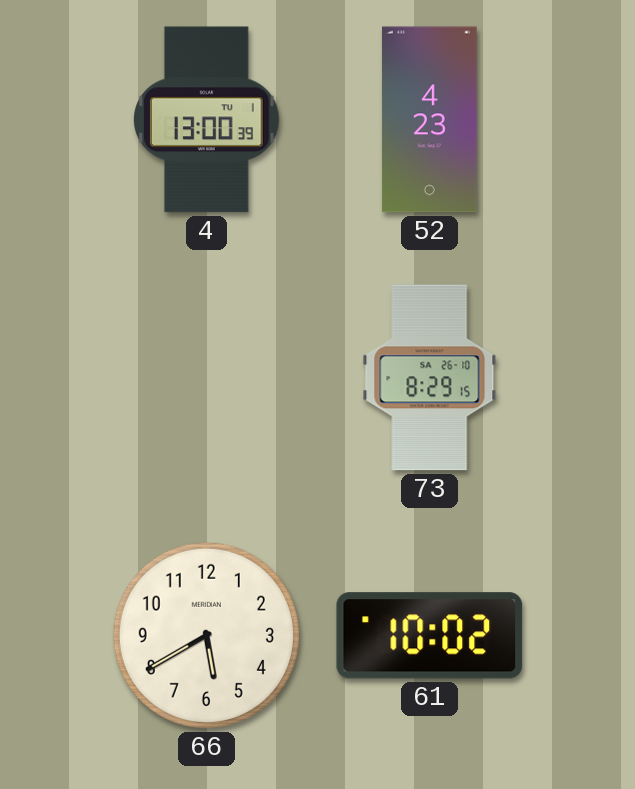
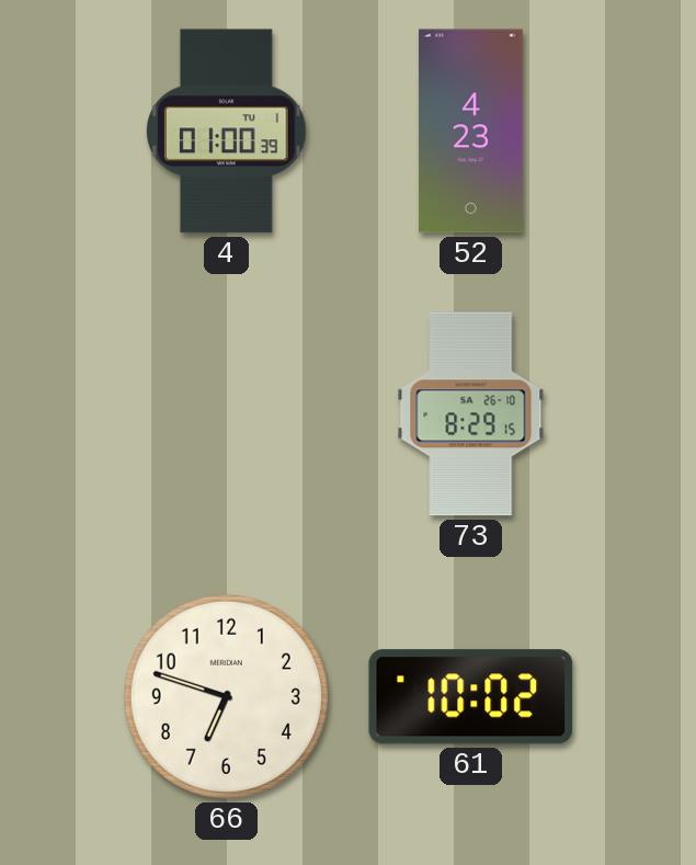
4: 13:00 -> 01:00 (227, 132)
66: 5:40 -> 6:48 (226, 696)
